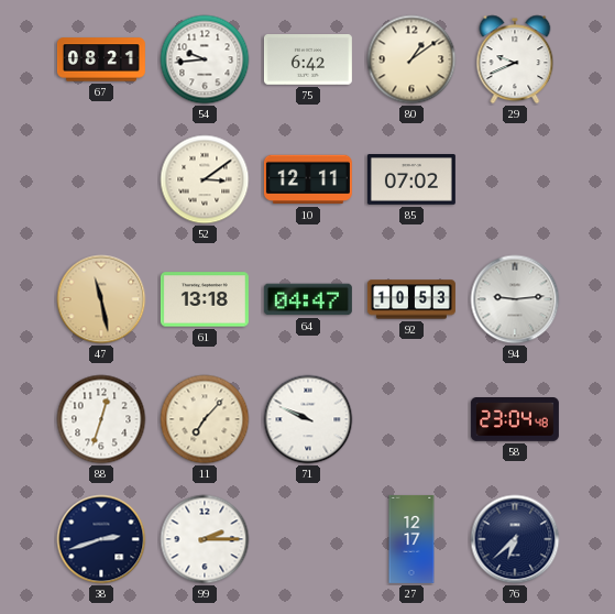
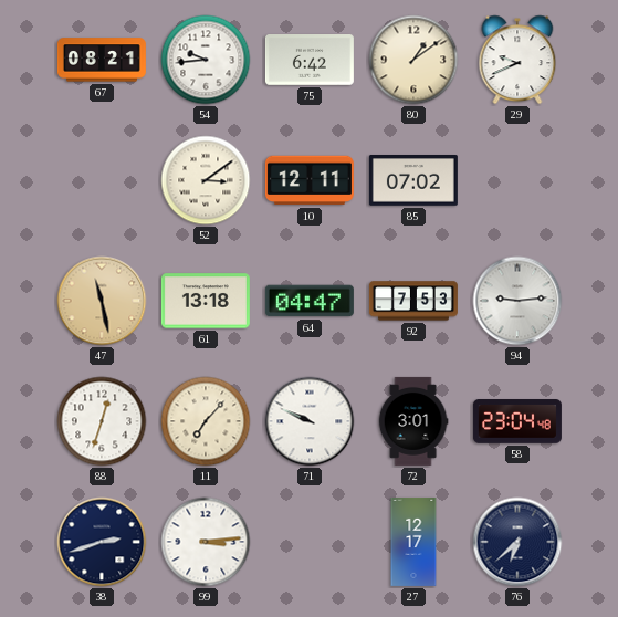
92: 10:53 -> 7:53 (413, 301)
72: none -> 3:01 (413, 421)
99: 2:15 -> 3:14 (206, 542)
